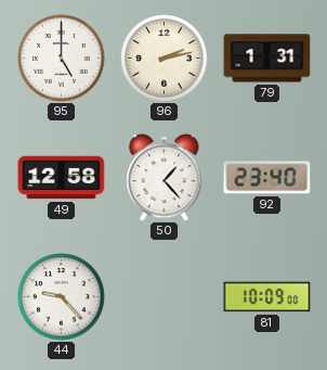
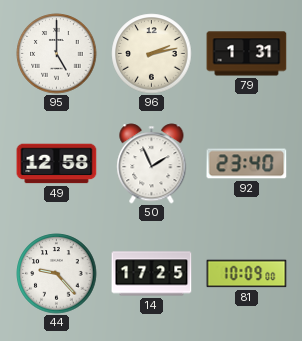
50: 1:23 -> 1:56 (152, 164)
14: none -> 17:25 (152, 274)
